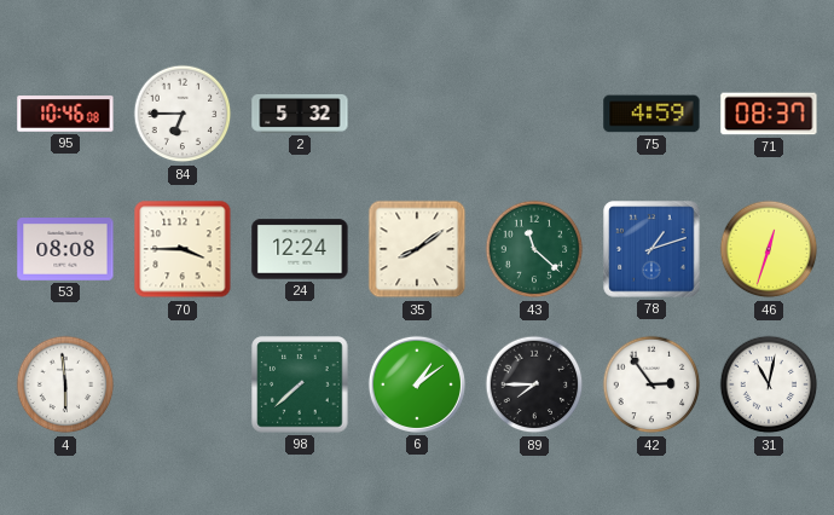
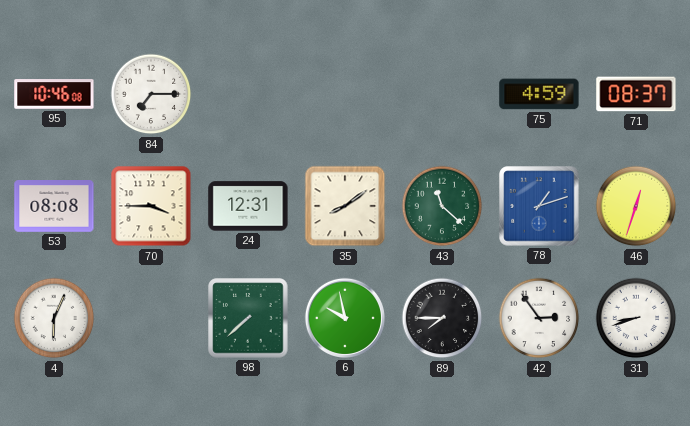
84: 6:45 -> 7:15 (151, 94)
2: 5:32 -> none (300, 114)
24: 12:24 -> 12:31 (248, 206)
4: 5:59 -> 6:04 (54, 318)
6: 1:09 -> 9:58 (345, 318)
31: 11:02 -> 8:42 (636, 318)
